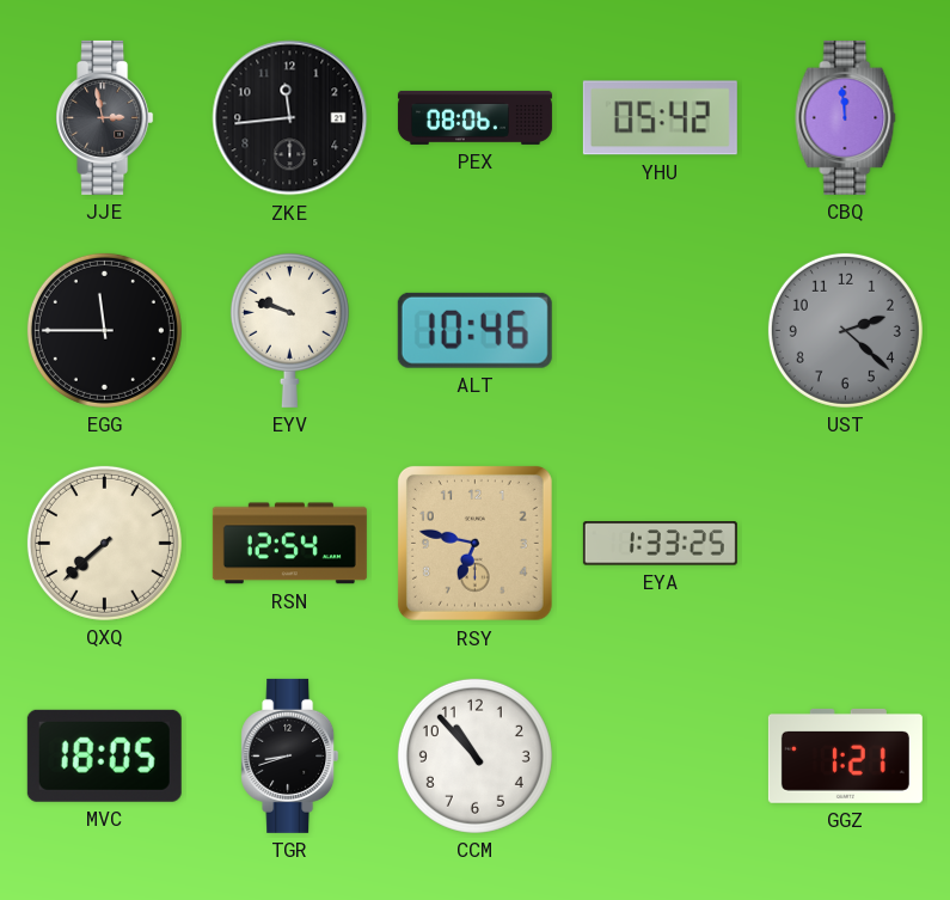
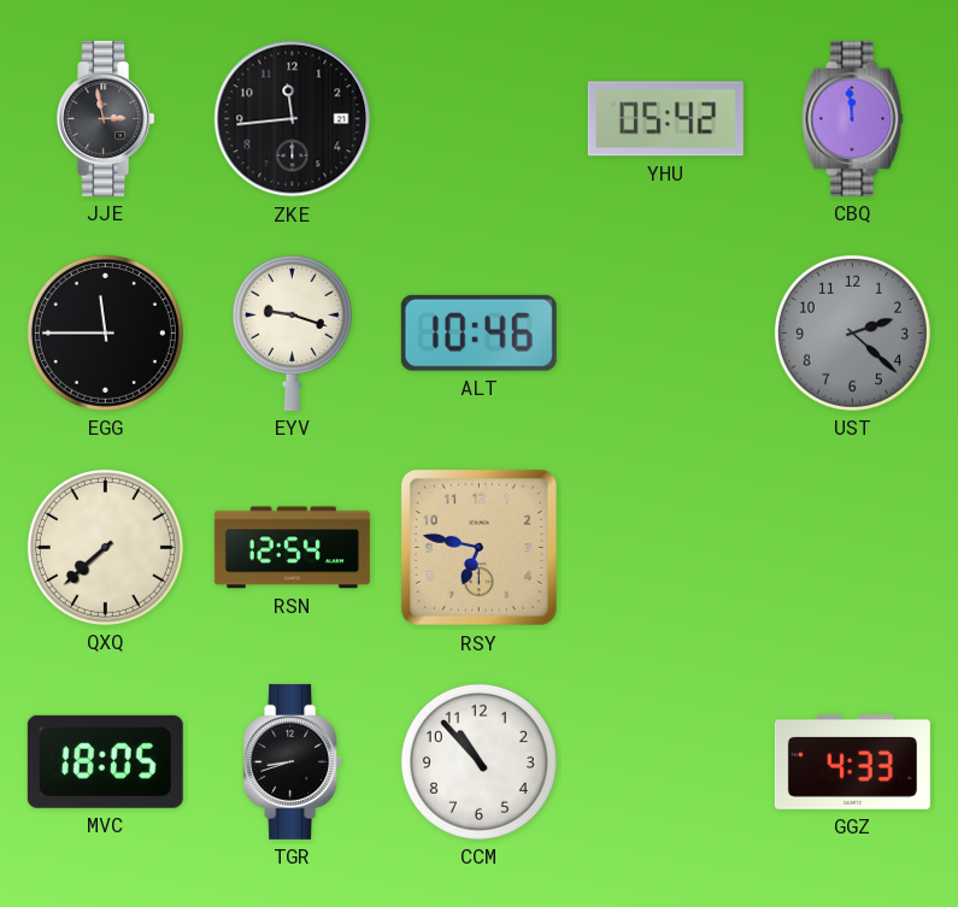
PEX: 08:06 -> none (474, 117)
EYV: 9:48 -> 9:18 (292, 332)
EYA: 1:33 -> none (660, 544)
GGZ: 1:21 -> 4:33 (852, 761)
